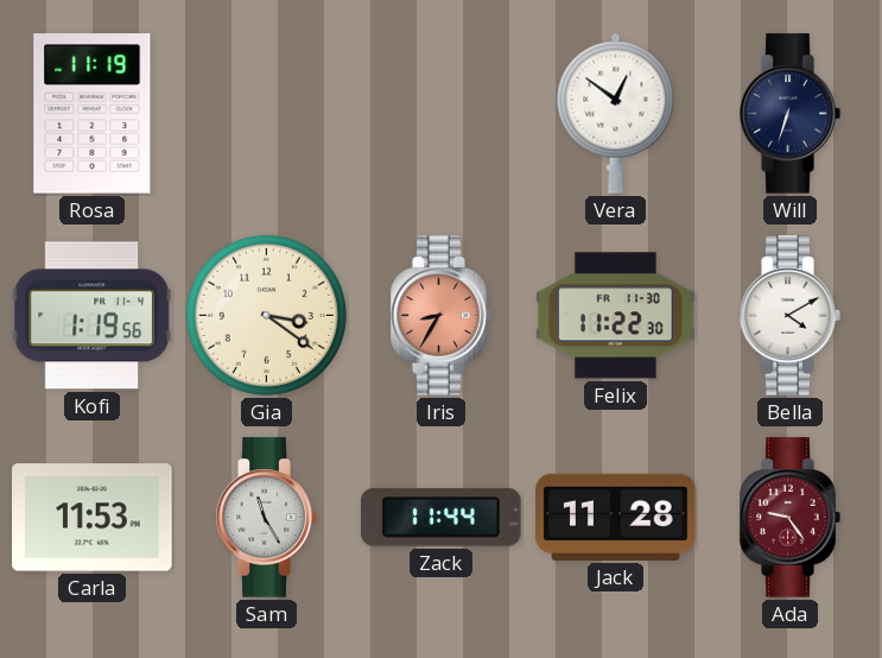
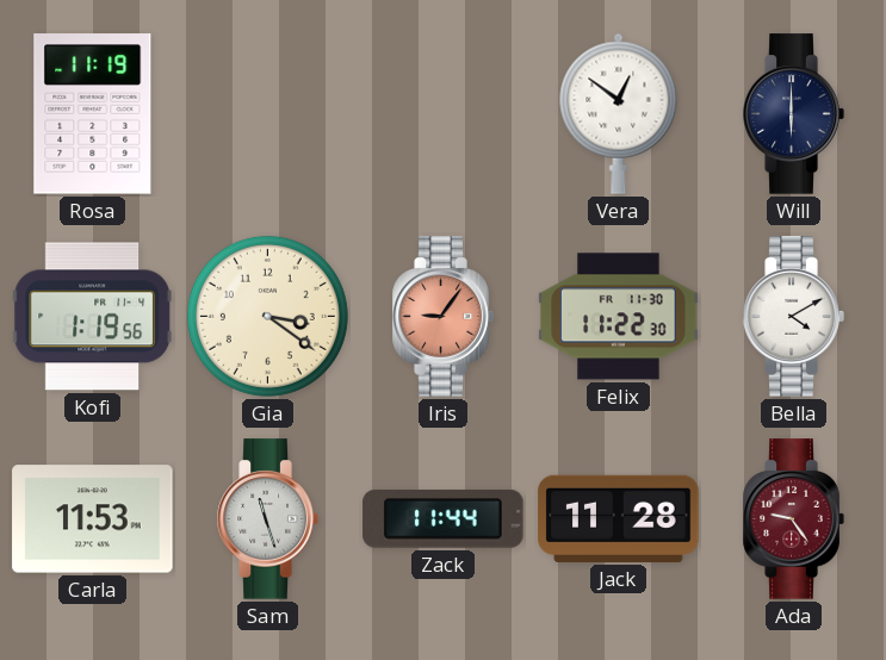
Will: 6:33 -> 6:00 (793, 114)
Iris: 8:35 -> 9:06 (442, 317)
Sam: 11:25 -> 11:27 (267, 519)
